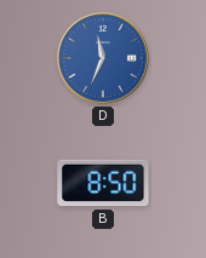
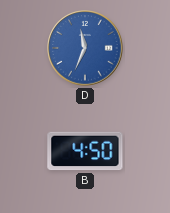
B: 8:50 -> 4:50 (85, 151)
